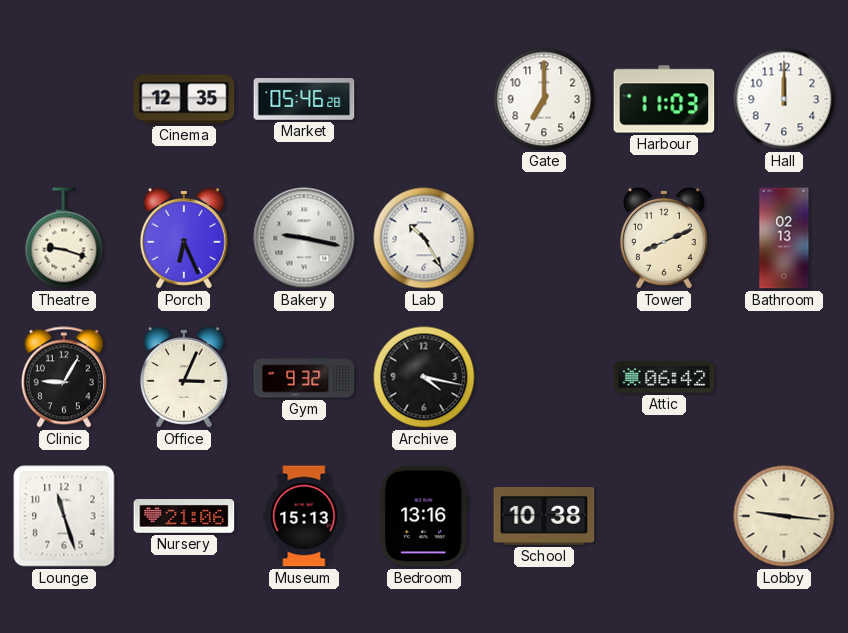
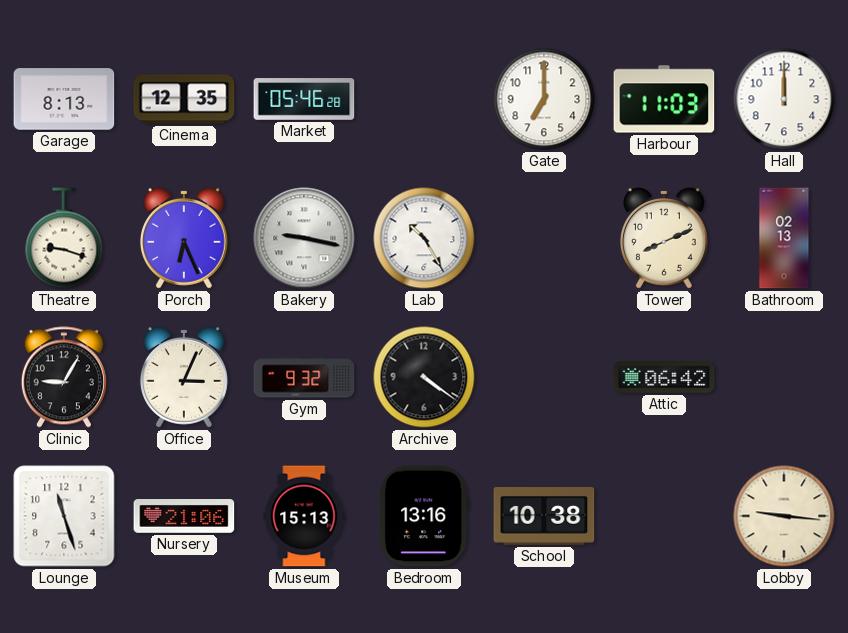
Garage: none -> 8:13 (64, 99)
Archive: 4:17 -> 4:21 (424, 377)
